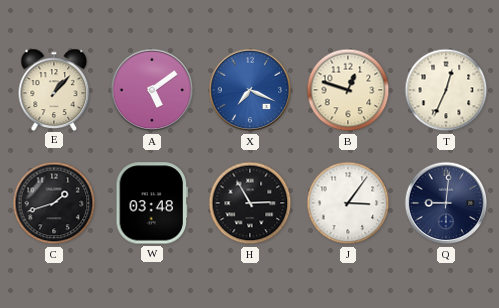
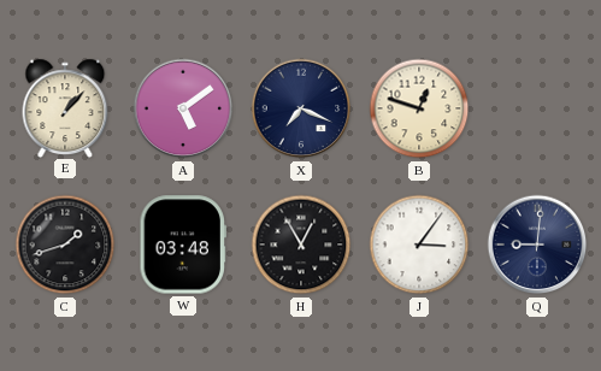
X dial: blue -> navy (301, 108)
T: 12:34 -> none (446, 90)
H: 2:55 -> 12:55 (301, 245)
